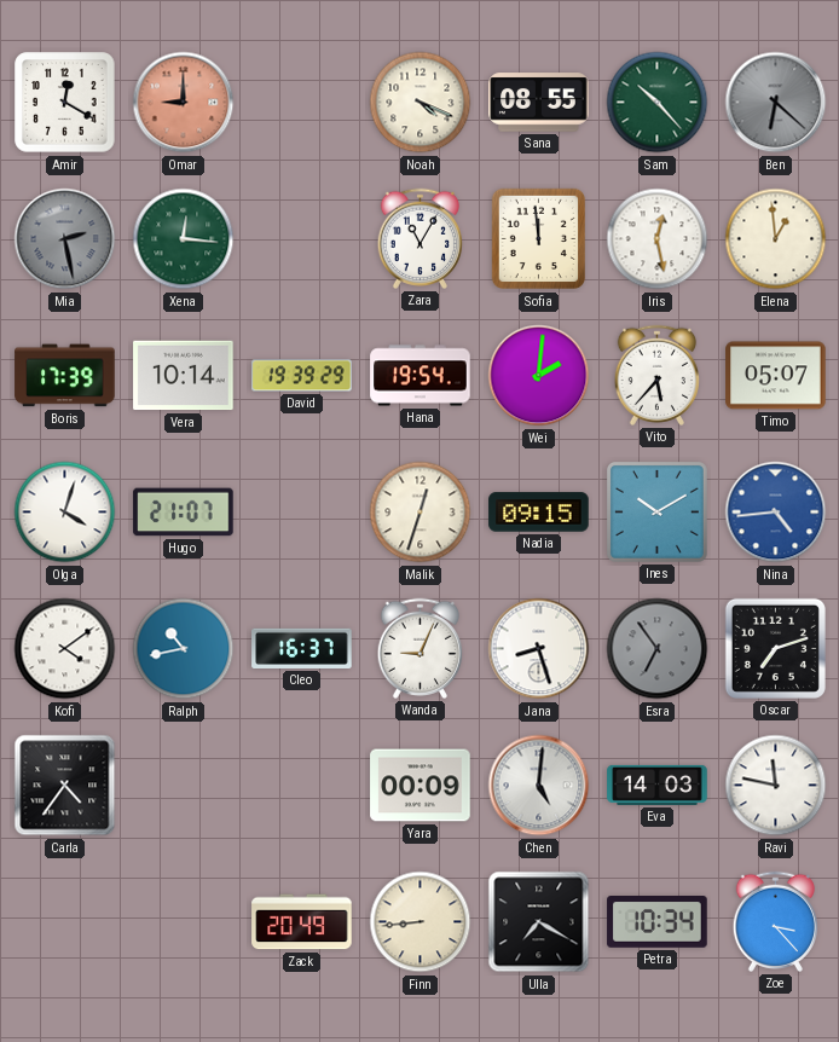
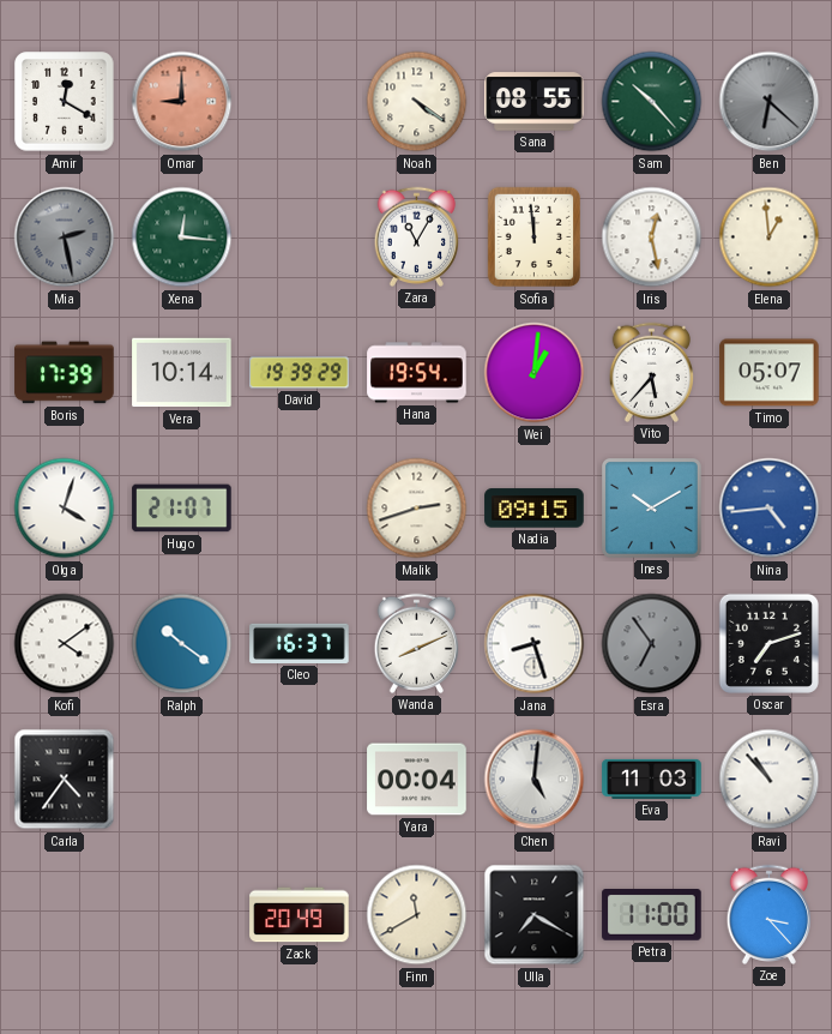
Noah: 4:19 -> 4:21 (417, 102)
Wei: 2:01 -> 1:01 (535, 373)
Malik: 12:33 -> 2:42 (417, 509)
Ralph: 10:43 -> 10:21 (182, 644)
Wanda: 9:04 -> 8:11 (416, 643)
Yara: 00:09 -> 00:04 (417, 780)
Eva: 14:03 -> 11:03 (652, 778)
Ravi: 11:47 -> 10:53 (770, 780)
Finn: 8:44 -> 11:40 (417, 915)
Petra: 10:34 -> 11:00 (652, 915)
